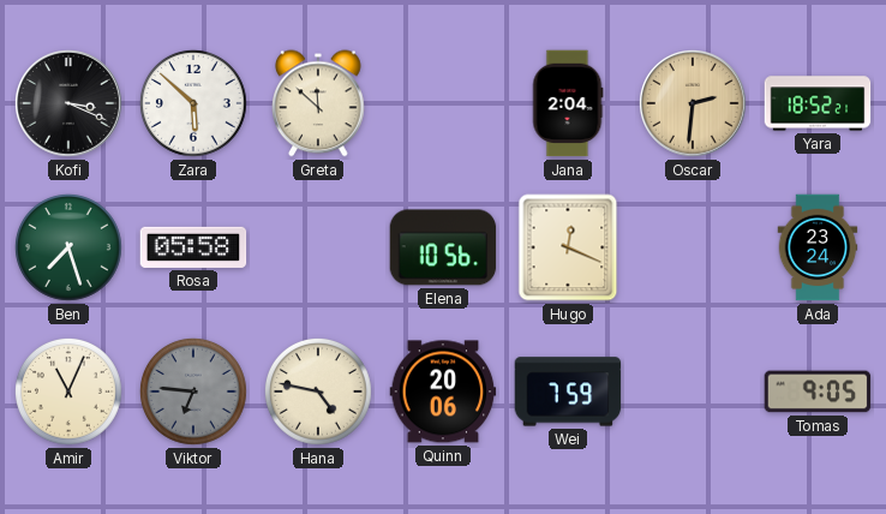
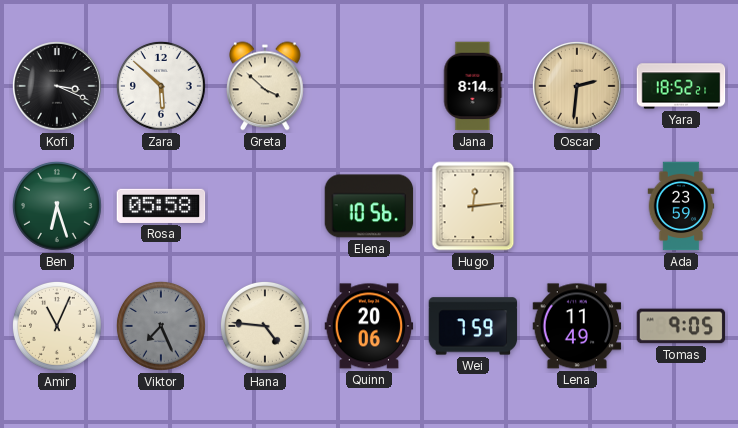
Greta: 11:52 -> 3:52 (266, 86)
Jana: 2:04 -> 8:14 (473, 86)
Ben: 7:27 -> 6:27 (58, 207)
Hugo: 12:19 -> 12:14 (473, 206)
Ada: 23:24 -> 23:59 (681, 206)
Viktor: 6:46 -> 7:26 (162, 327)
Hana: 4:47 -> 4:46 (266, 327)
Lena: none -> 11:49 (577, 326)
